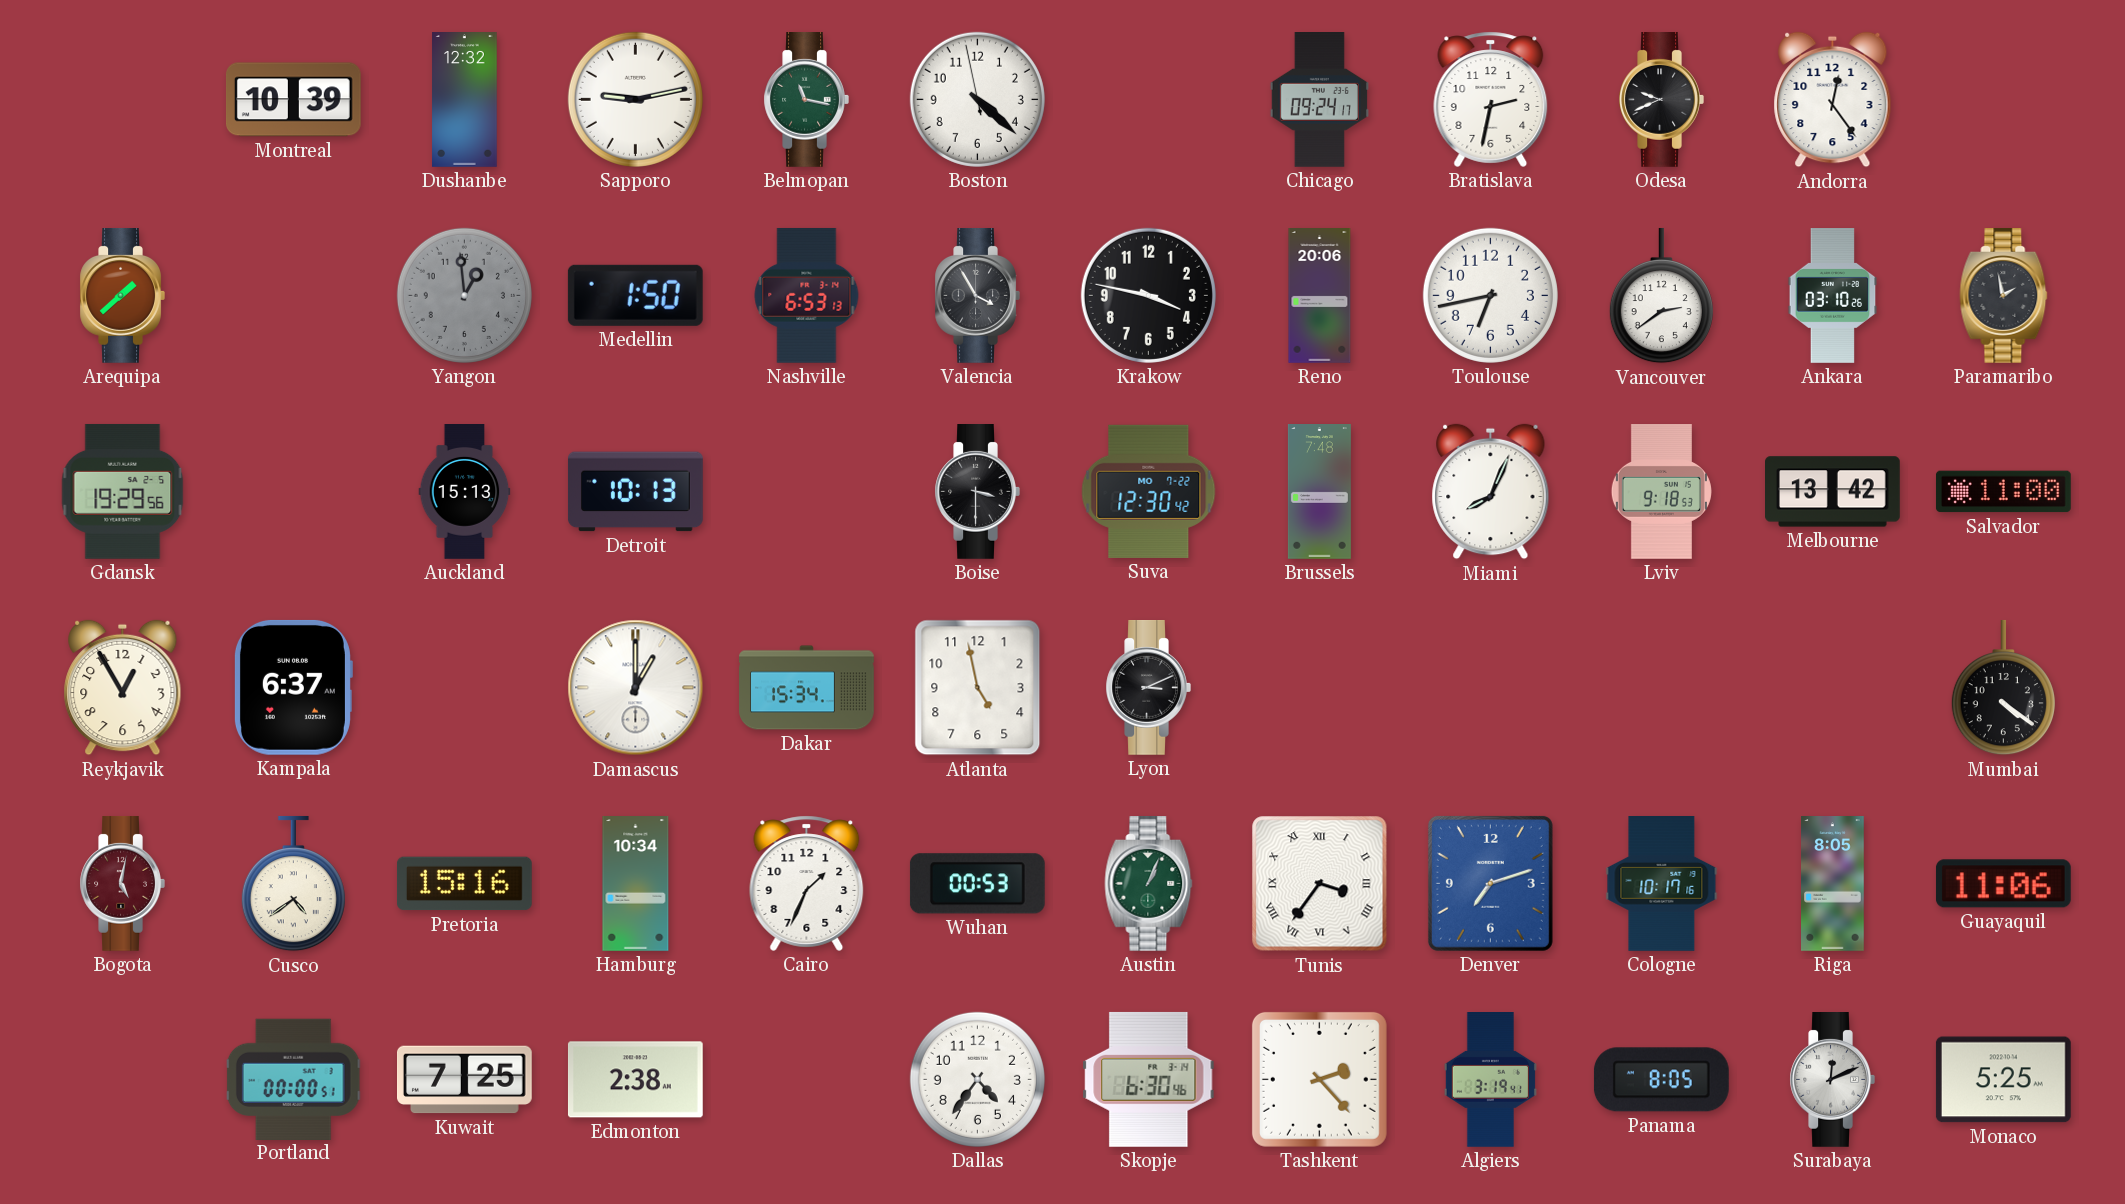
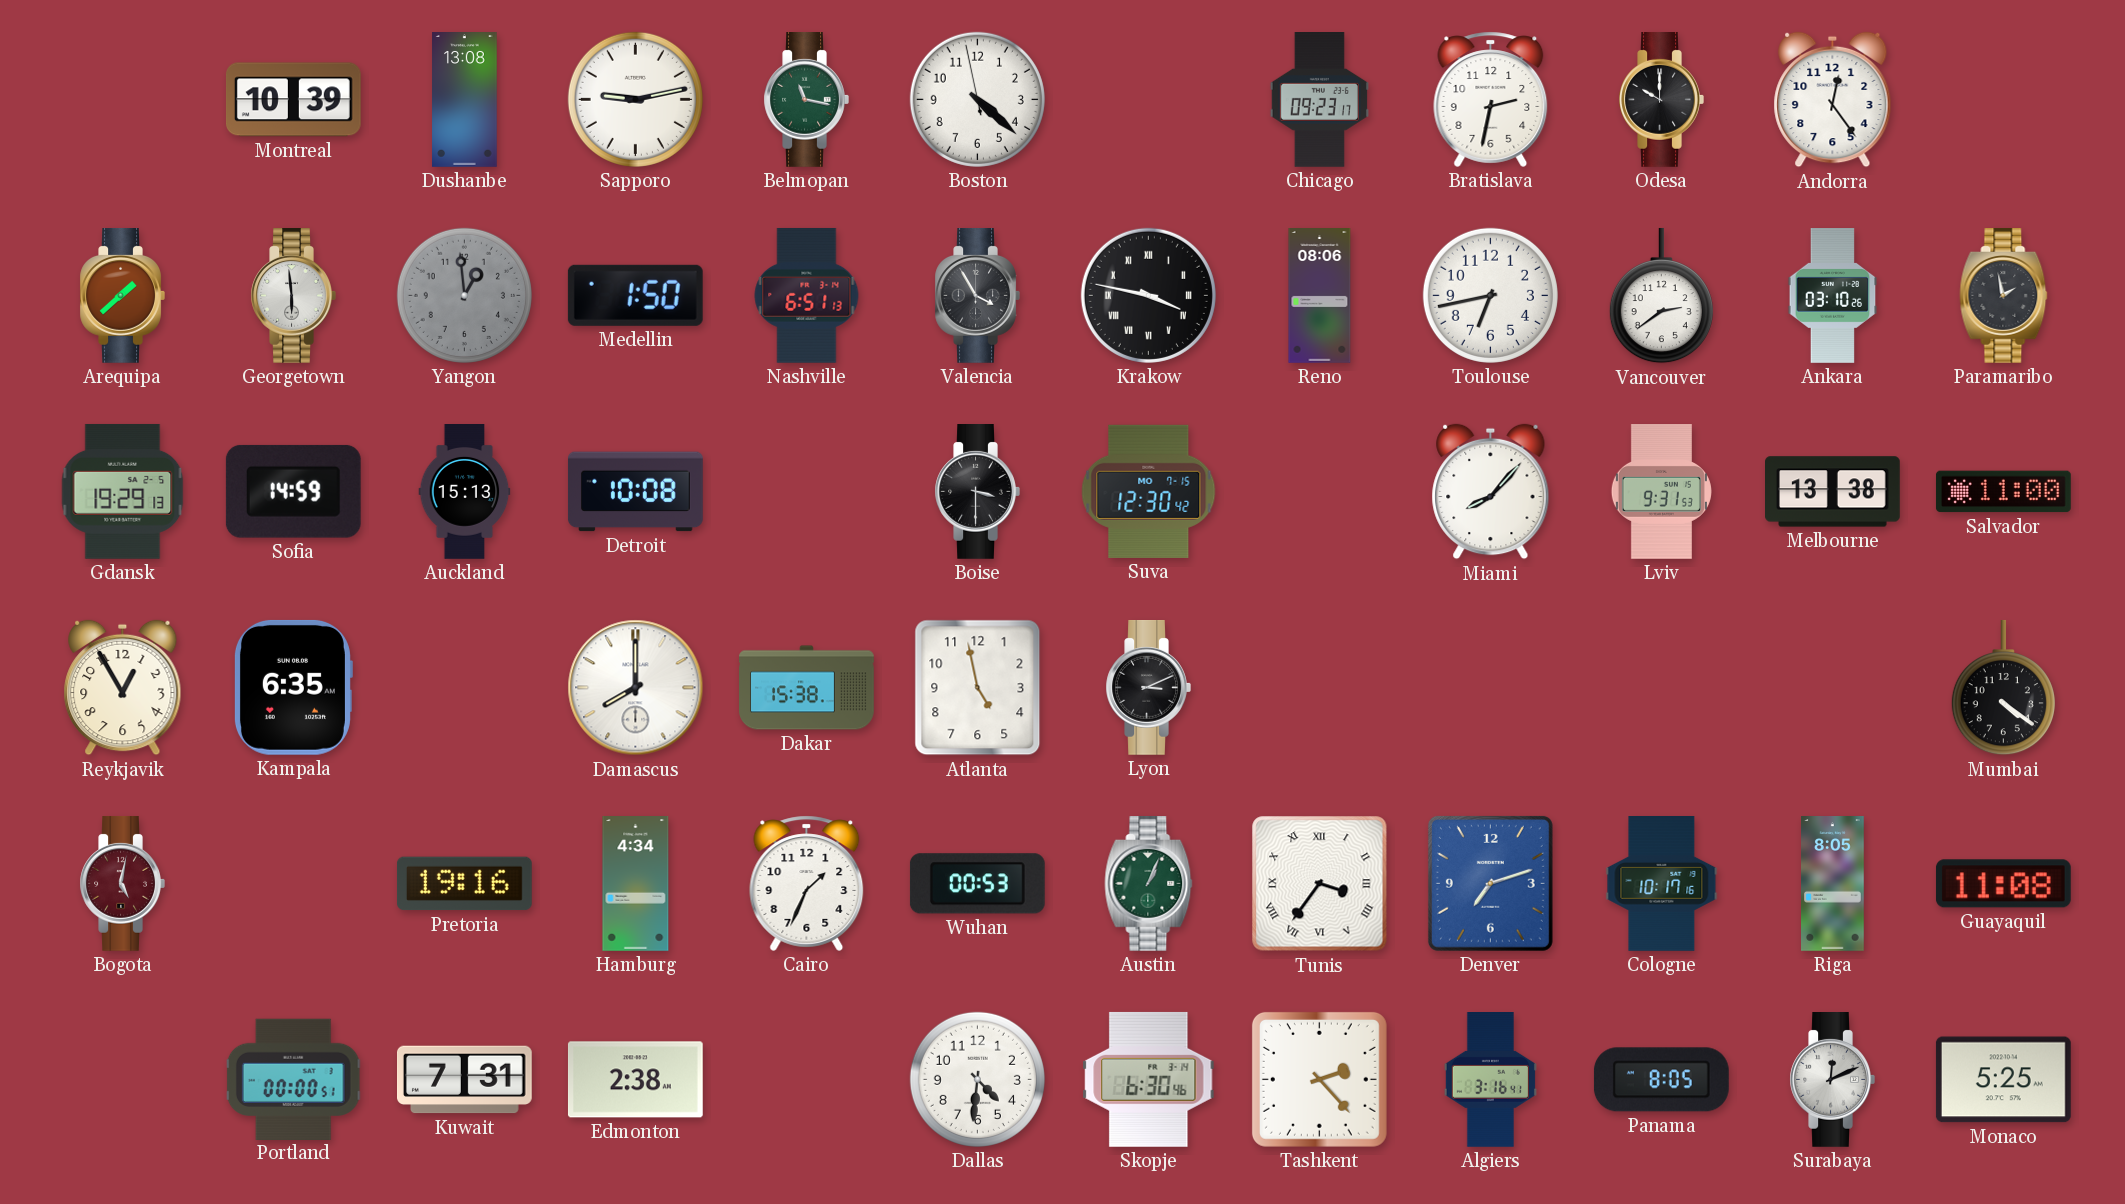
Dushanbe: 12:32 -> 13:08 (465, 100)
Chicago: 09:24 -> 09:23 (1319, 100)
Odesa: 9:41 -> 10:00 (1661, 100)
Georgetown: none -> 5:59 (293, 296)
Nashville: 6:53 -> 6:51 (807, 295)
Krakow numerals: Arabic -> Roman (1148, 295)
Reno: 20:06 -> 08:06 (1320, 296)
Gdansk: 19:29:56 -> 19:29:13 (123, 491)
Sofia: none -> 14:59 (293, 491)
Detroit: 10:13 -> 10:08 (636, 492)
Suva date: MO 7-22 -> MO 7-15 (1149, 491)
Brussels: 7:48 -> none (1319, 492)
Miami: 8:04 -> 8:07 (1491, 492)
Lviv: 9:18 -> 9:31 (1661, 492)
Melbourne: 13:42 -> 13:38 (1833, 492)
Kampala: 6:37 -> 6:35 (293, 687)
Damascus: 1:00 -> 8:00 (636, 688)
Dakar: 15:34 -> 15:38 (807, 688)
Cusco: 4:39 -> none (293, 884)
Pretoria: 15:16 -> 19:16 (464, 884)
Hamburg: 10:34 -> 4:34 (636, 884)
Guayaquil: 11:06 -> 11:08 (2003, 884)
Kuwait: 7:25 -> 7:31 (465, 1080)
Dallas: 4:36 -> 4:31 (977, 1079)
Algiers: 3:19 -> 3:16 (1490, 1080)
